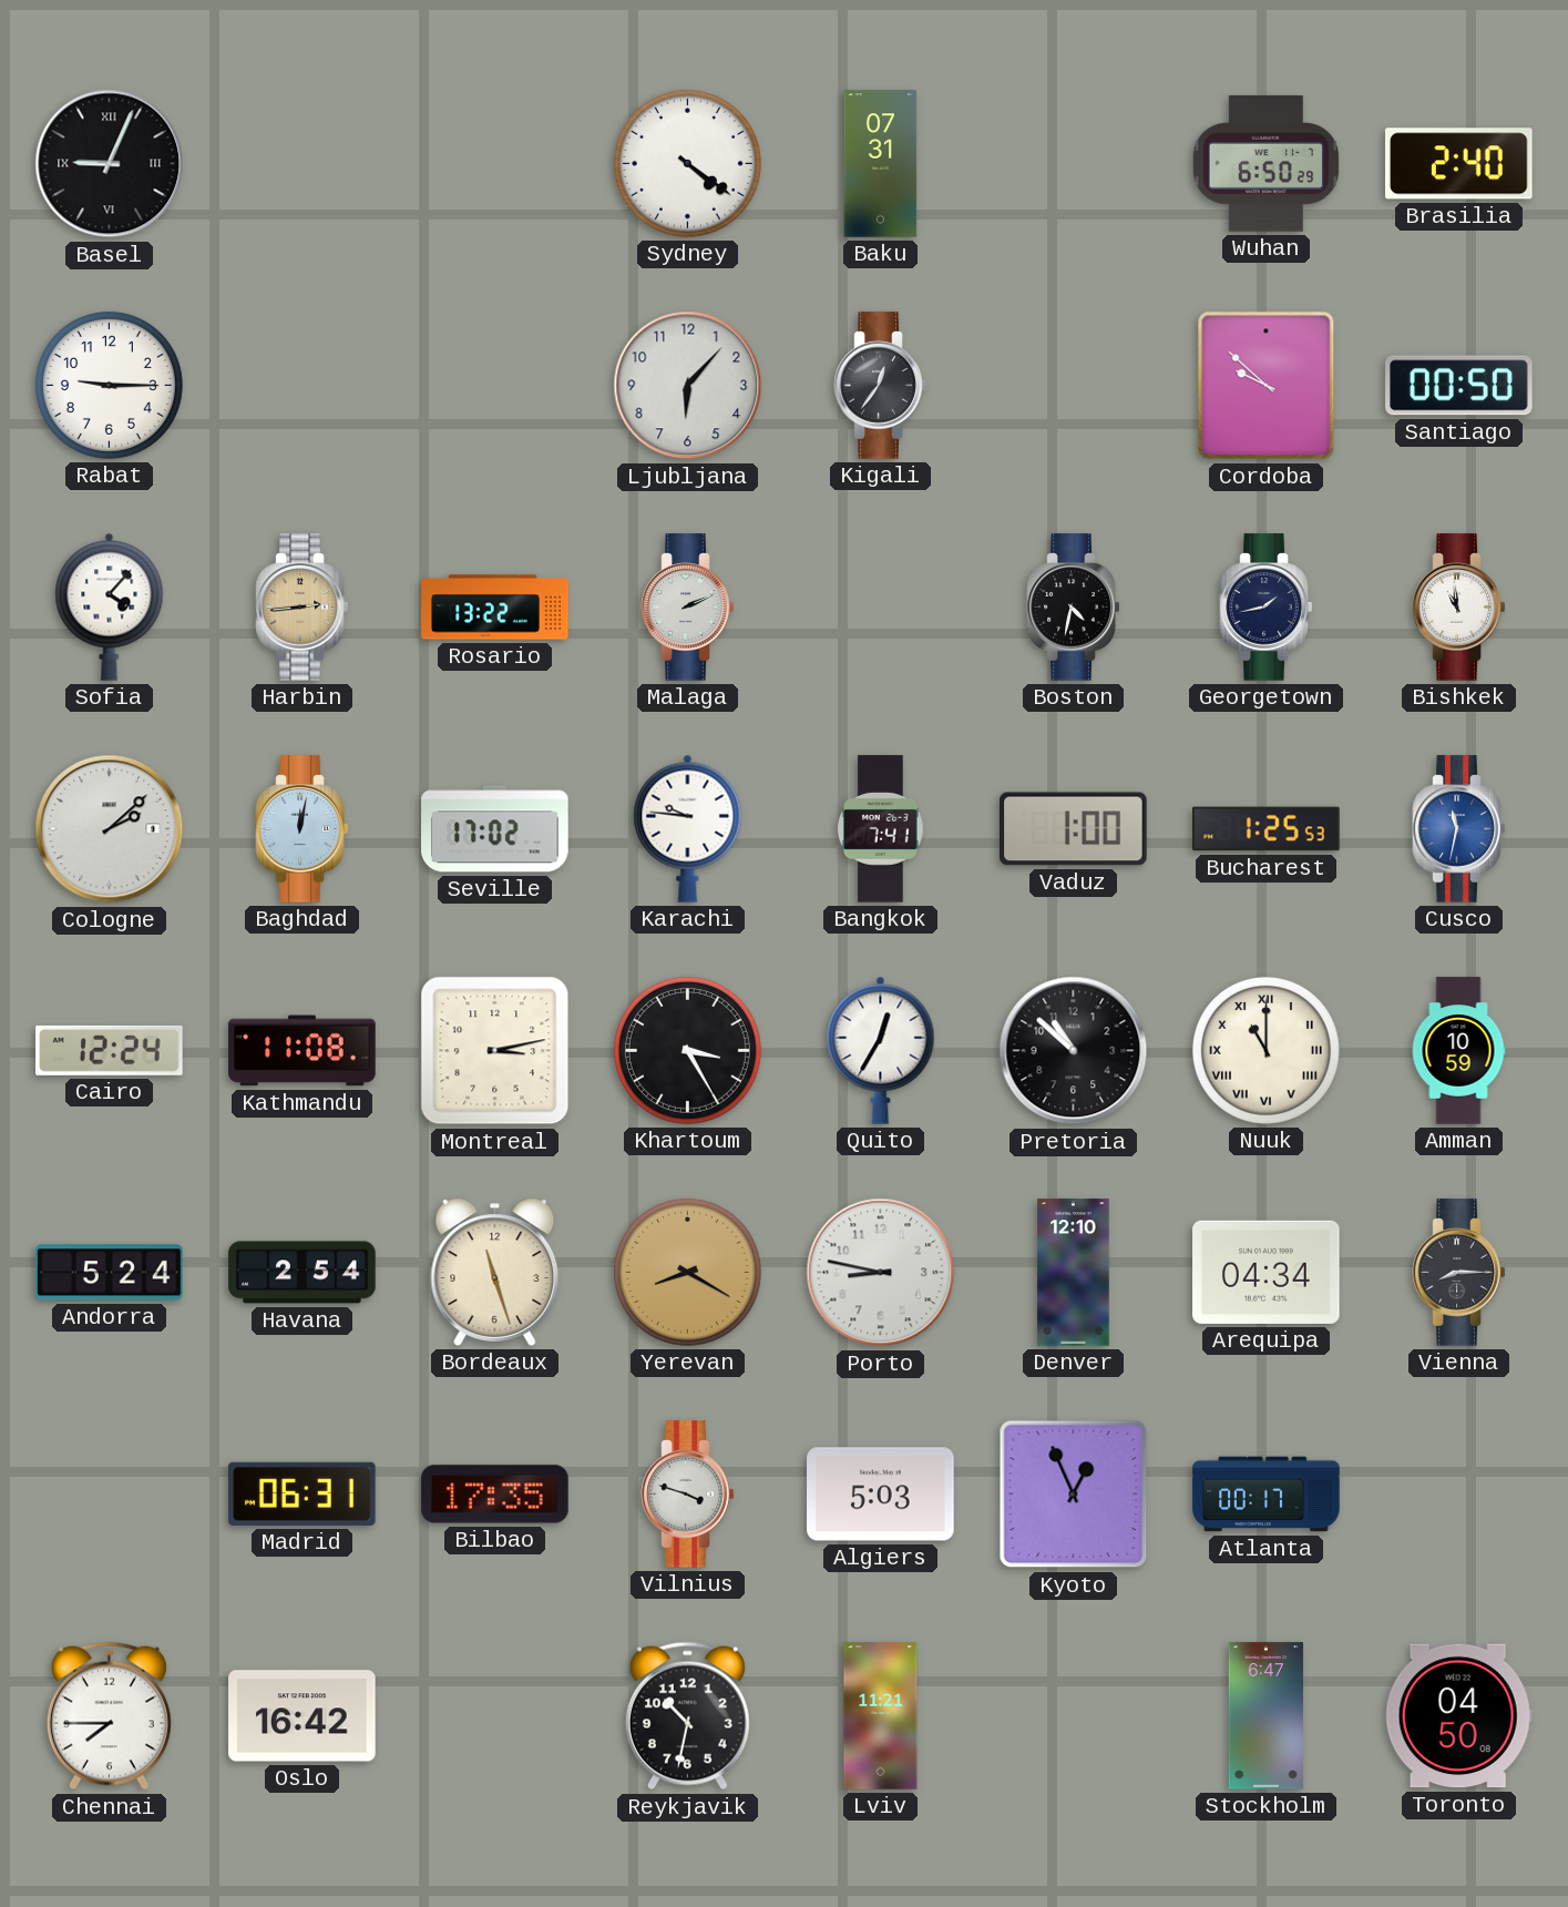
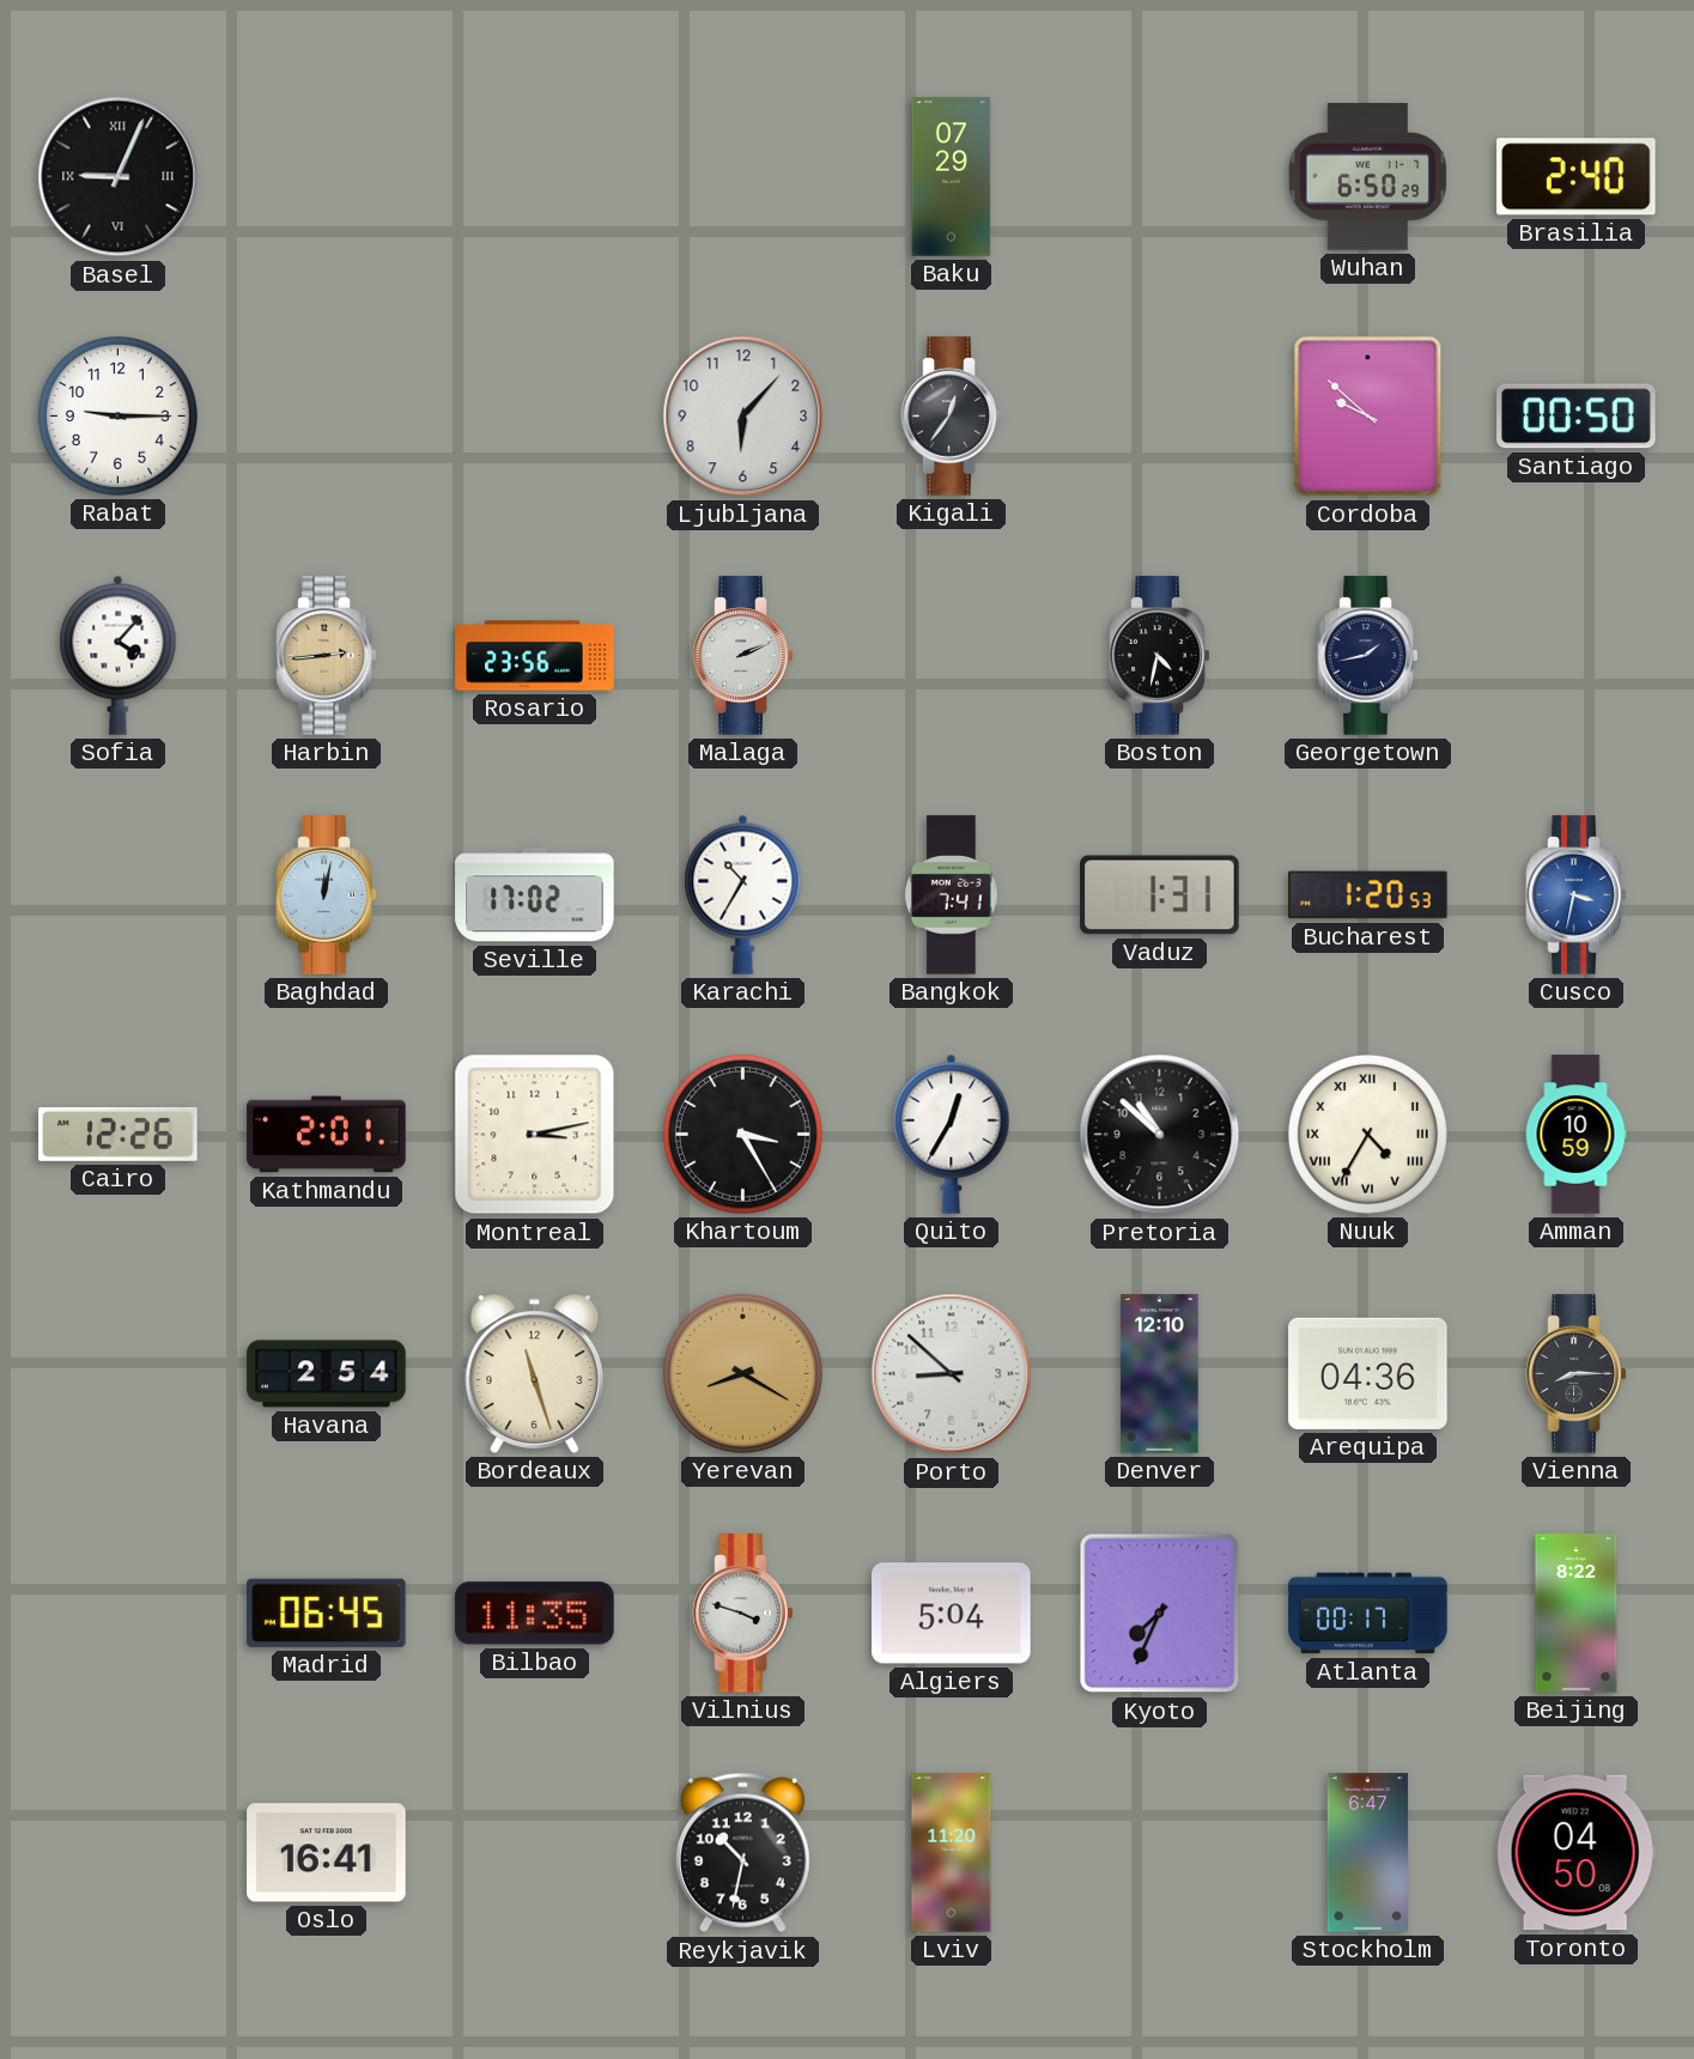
Sydney: 4:21 -> none (687, 163)
Baku: 07:31 -> 07:29 (952, 177)
Rosario: 13:22 -> 23:56 (535, 656)
Bishkek: 10:59 -> none (1459, 608)
Cologne: 2:08 -> none (110, 829)
Karachi: 9:46 -> 10:35 (743, 894)
Vaduz: 1:00 -> 1:31 (1160, 895)
Bucharest: 1:25 -> 1:20 (1368, 895)
Cusco: 11:32 -> 3:32 (1577, 895)
Cairo: 12:24 -> 12:26 (119, 1134)
Kathmandu: 11:08 -> 2:01 (327, 1135)
Nuuk: 11:00 -> 4:35 (1367, 1134)
Andorra: 5:24 -> none (110, 1273)
Porto: 8:47 -> 8:52 (952, 1374)
Arequipa: 04:34 -> 04:36 (1368, 1373)
Madrid: 06:31 -> 06:45 (327, 1612)
Bilbao: 17:35 -> 11:35 (535, 1614)
Algiers: 5:03 -> 5:04 (952, 1614)
Kyoto: 12:56 -> 7:34 (1160, 1614)
Beijing: none -> 8:22 (1577, 1614)
Chennai: 7:45 -> none (109, 1716)
Oslo: 16:42 -> 16:41 (327, 1853)
Lviv: 11:21 -> 11:20 (952, 1853)
